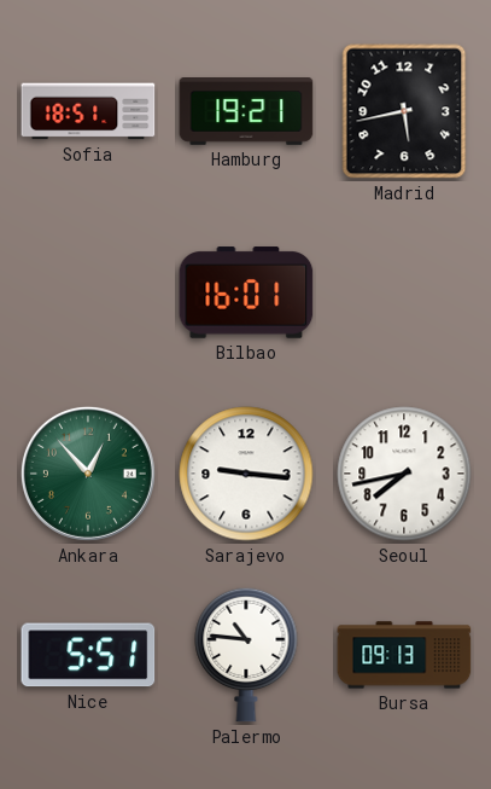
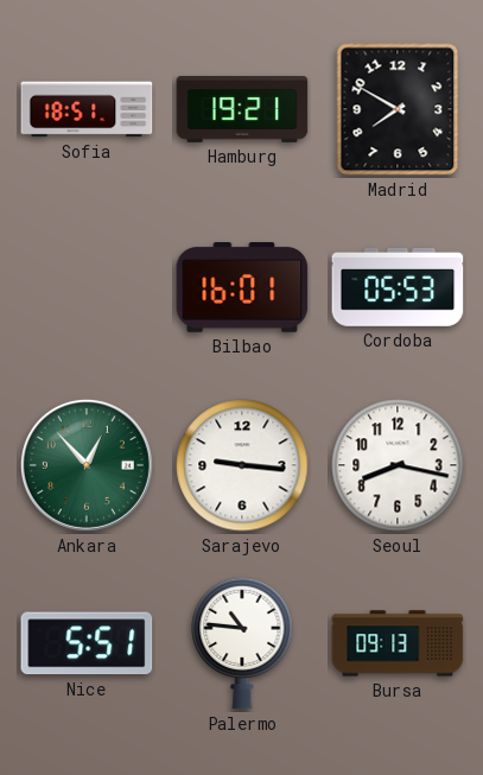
Madrid: 5:43 -> 7:50 (398, 109)
Cordoba: none -> 05:53 (398, 288)
Seoul: 7:43 -> 8:17 (398, 465)
